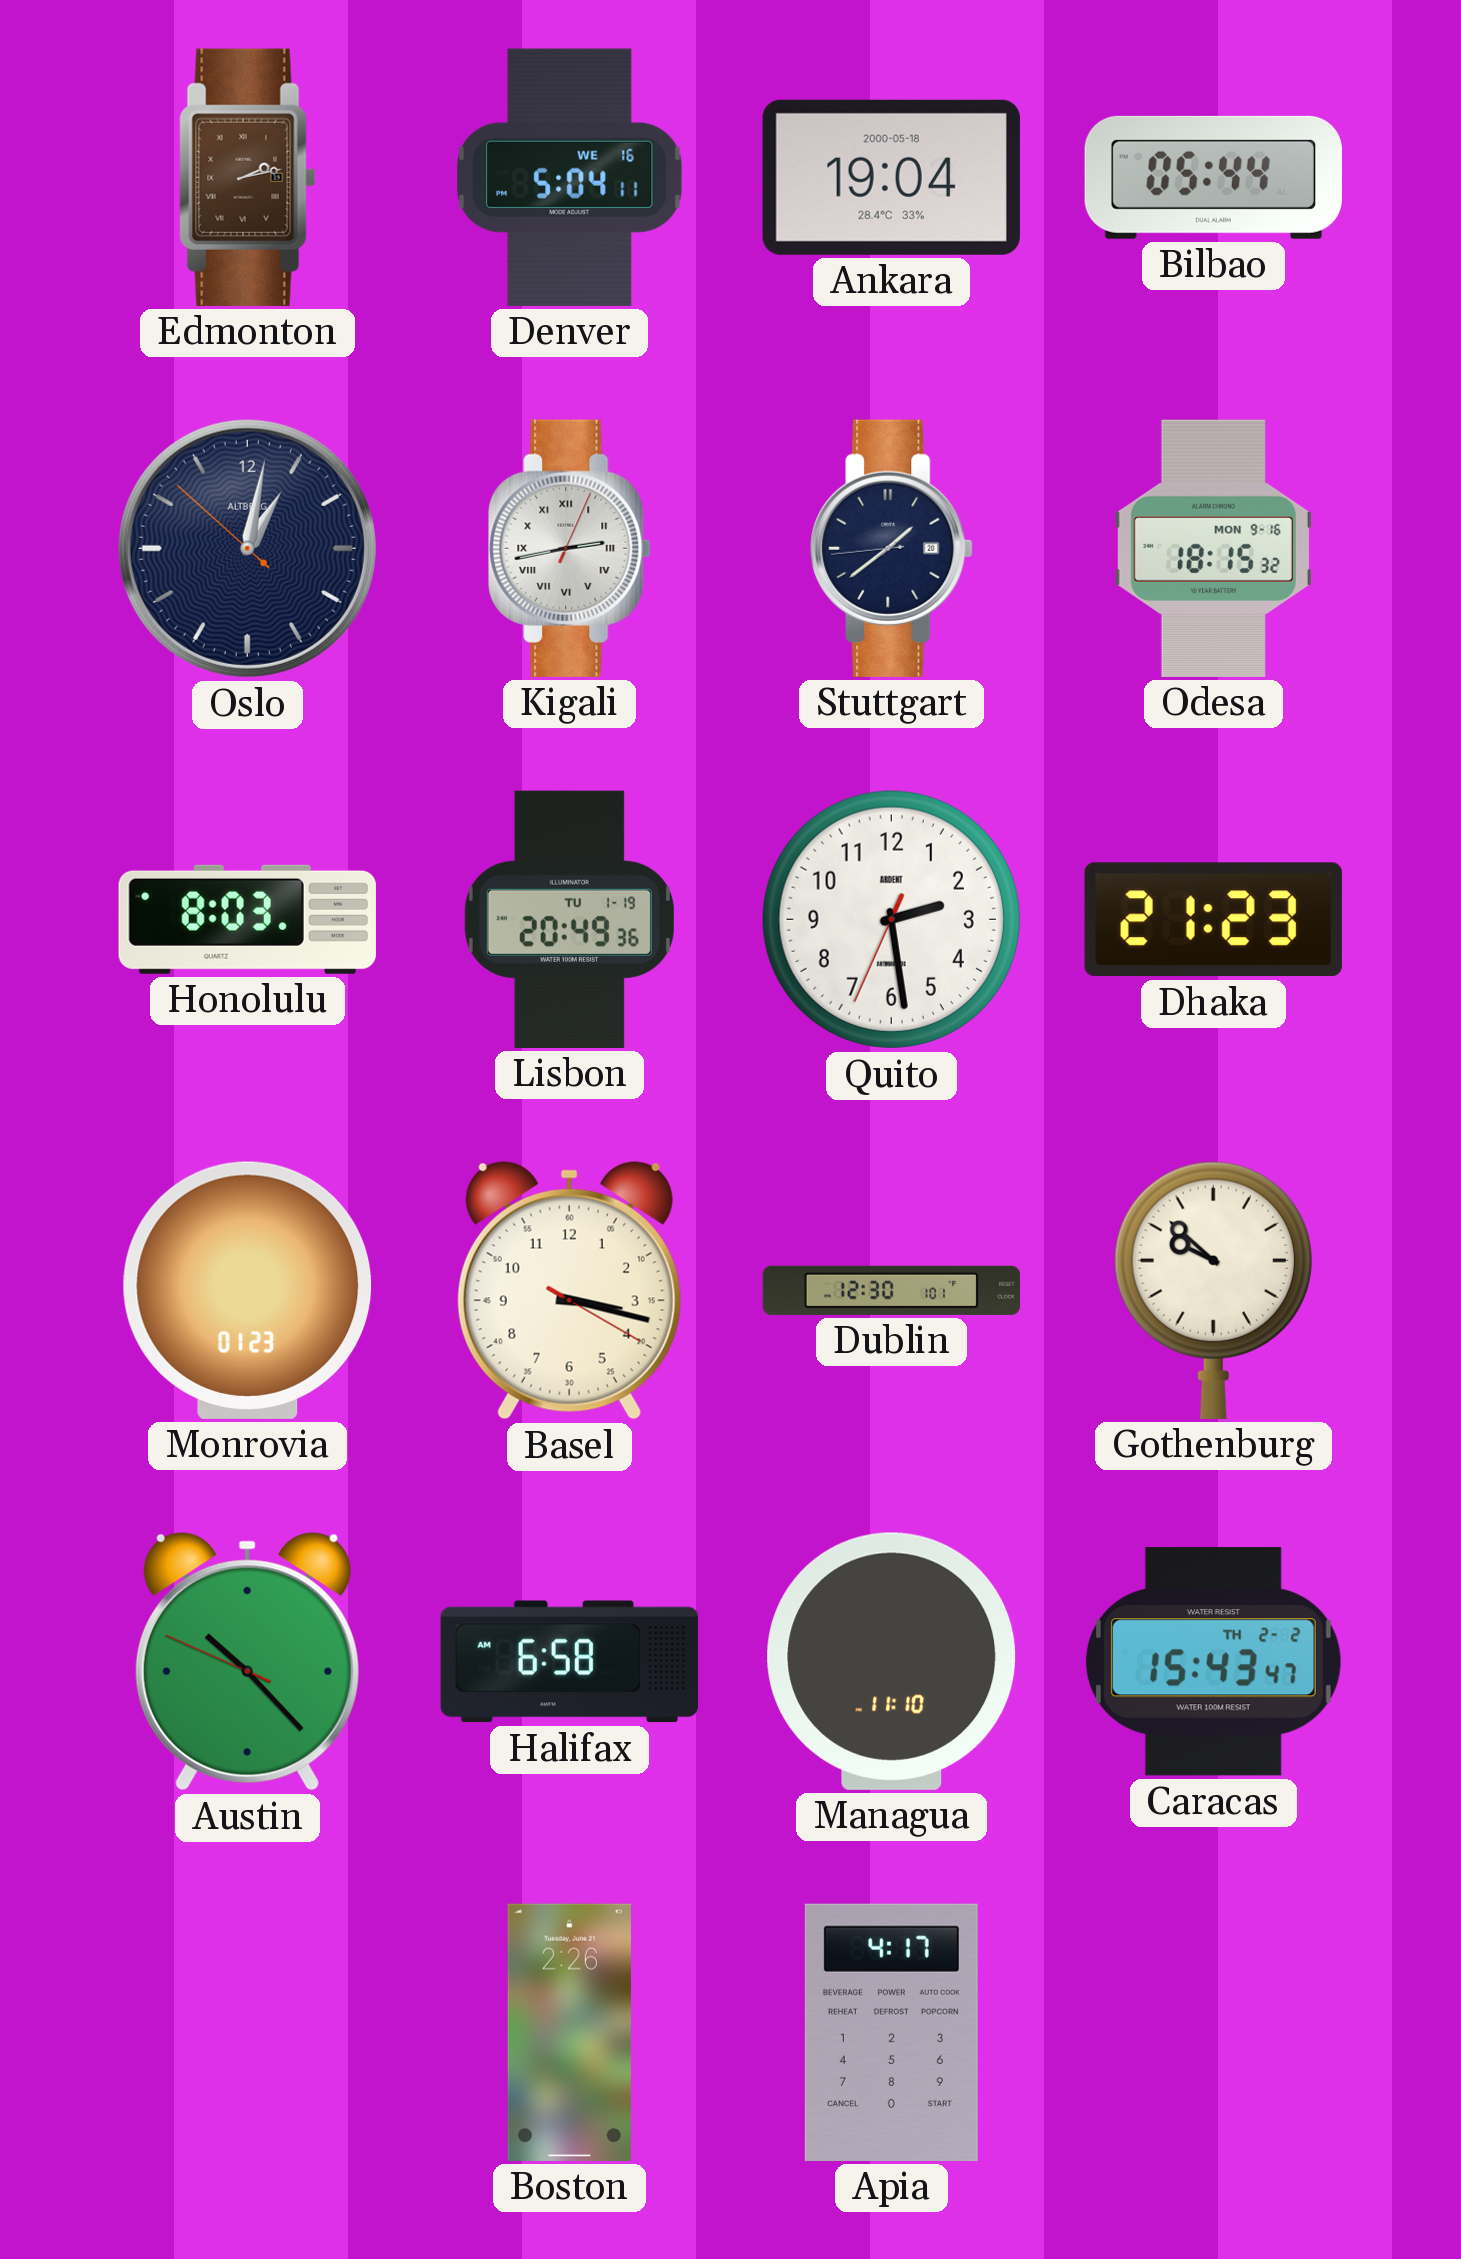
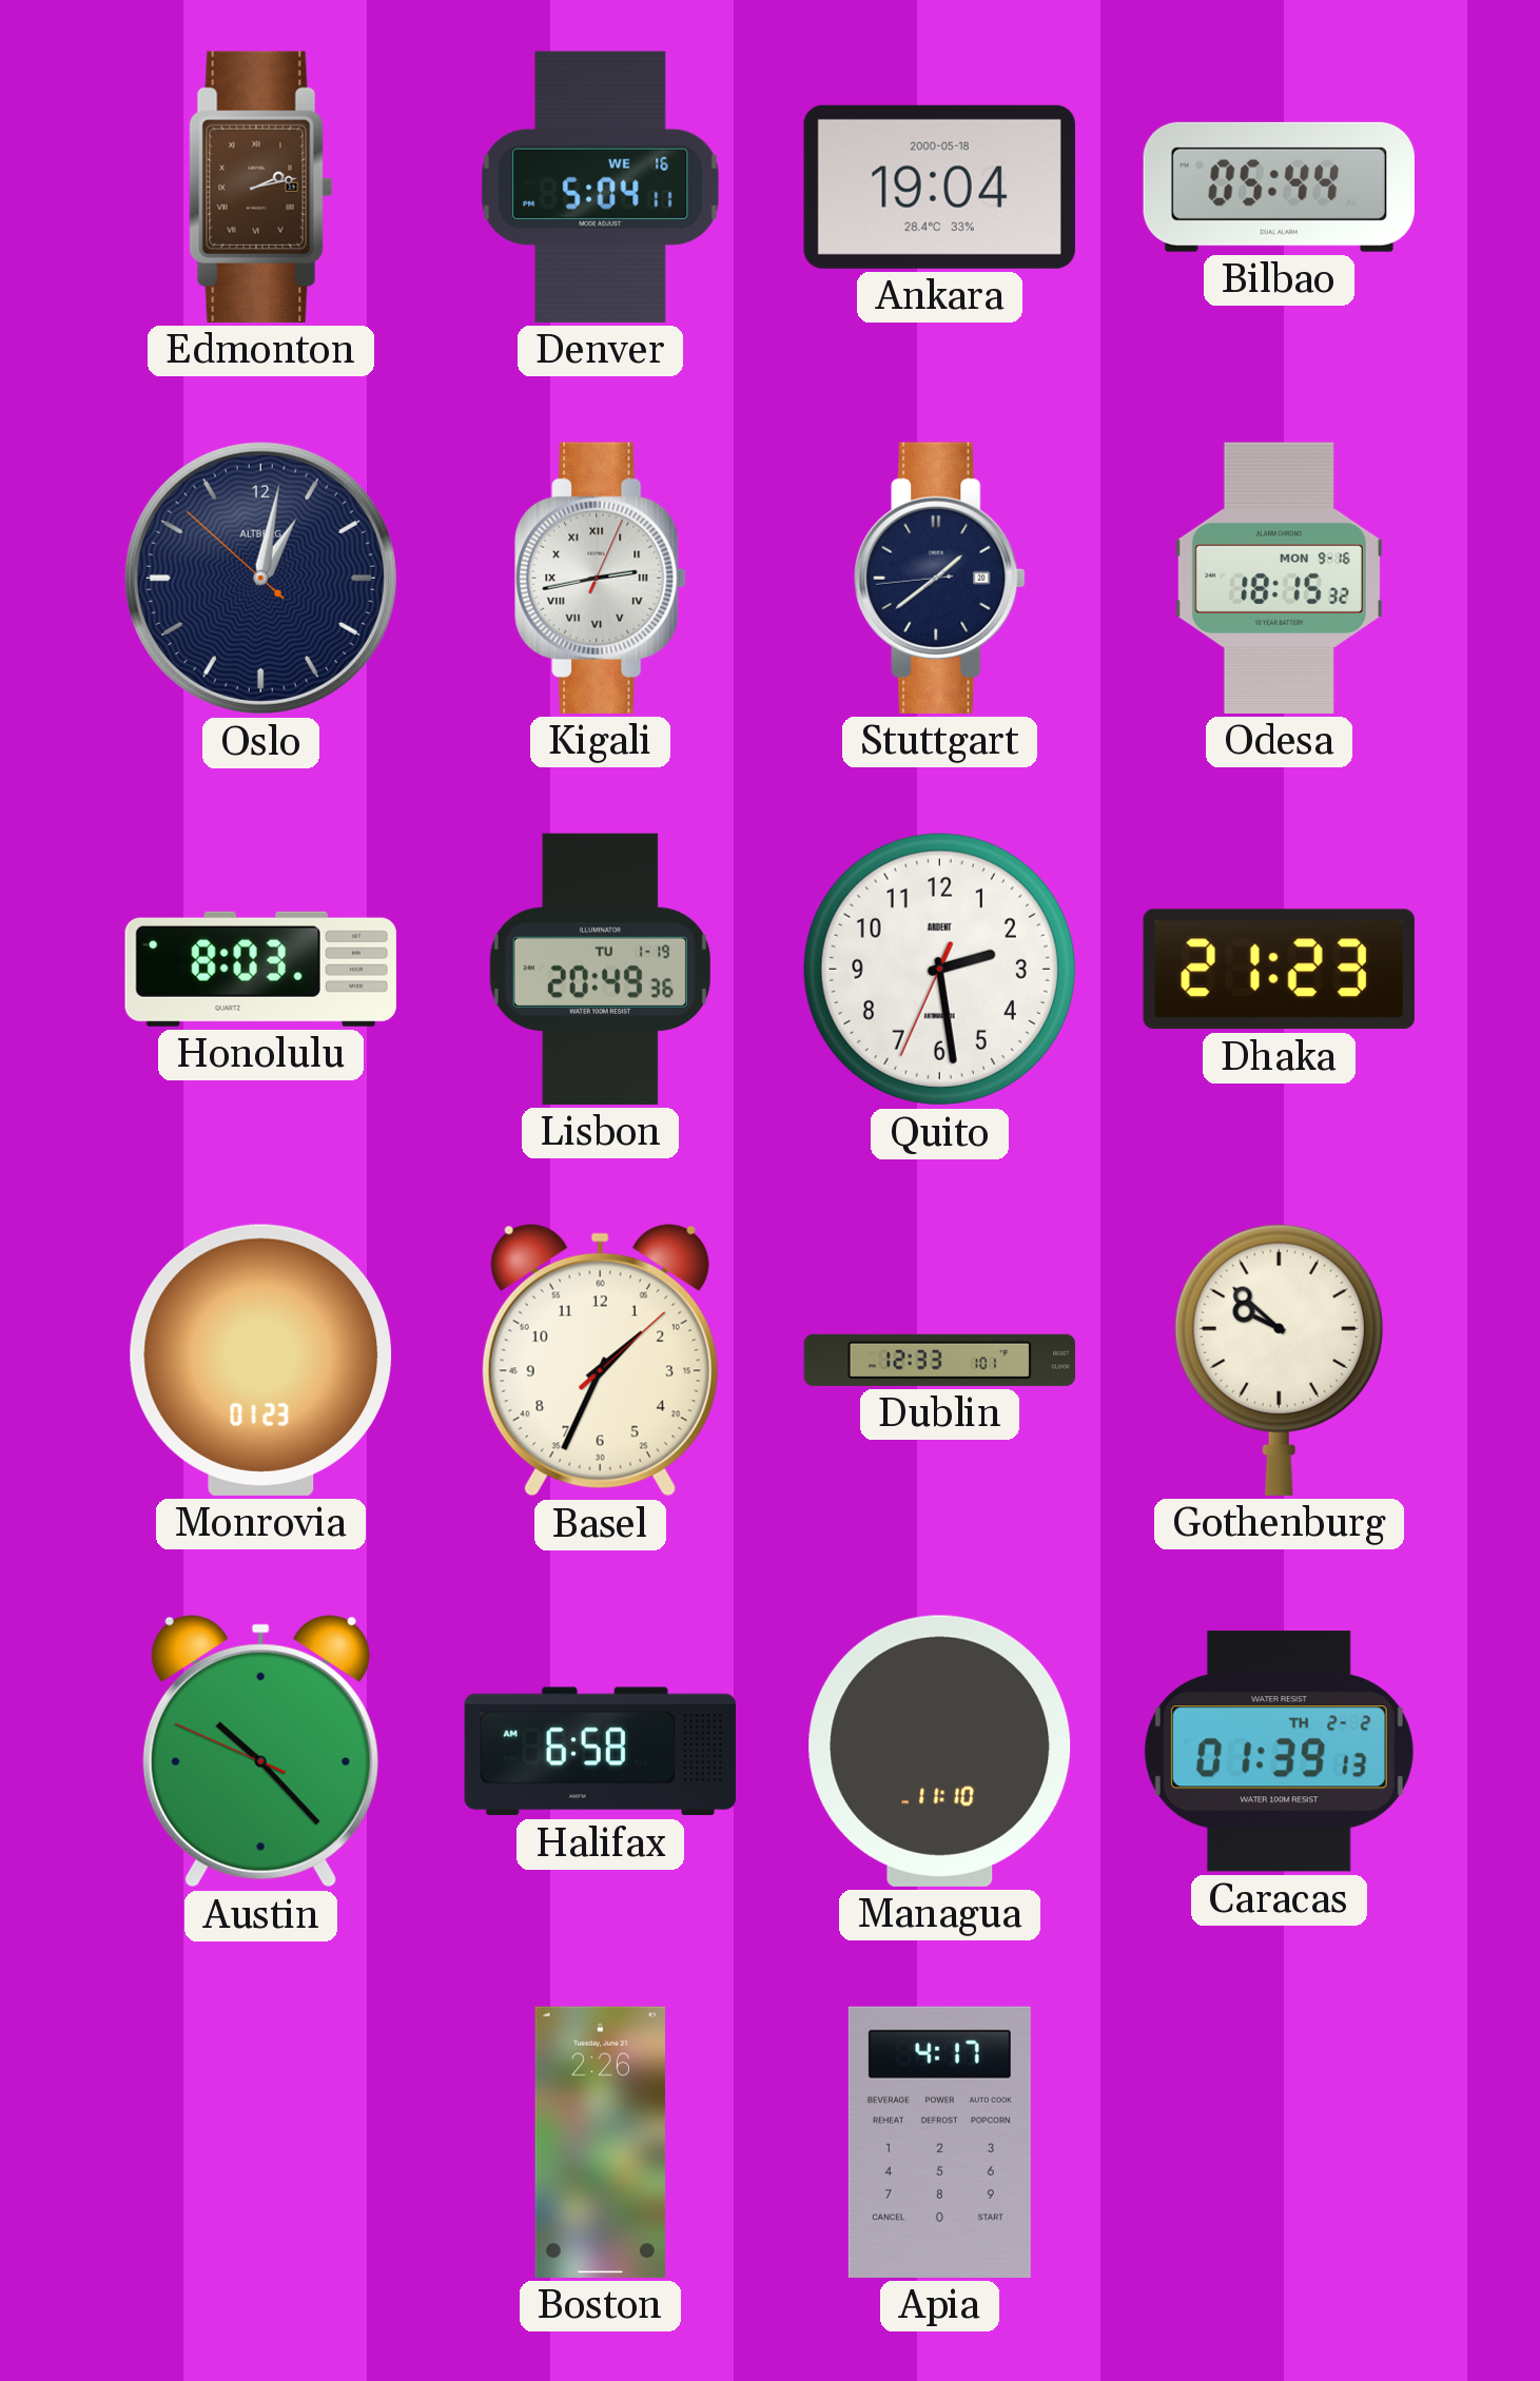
Basel: 3:17 -> 1:34 (600, 1361)
Dublin: 12:30 -> 12:33 (939, 1360)
Caracas: 15:43 -> 01:39 (1279, 1752)
